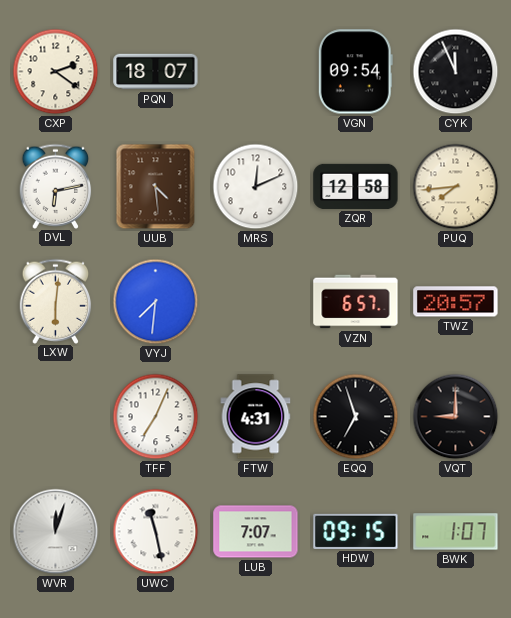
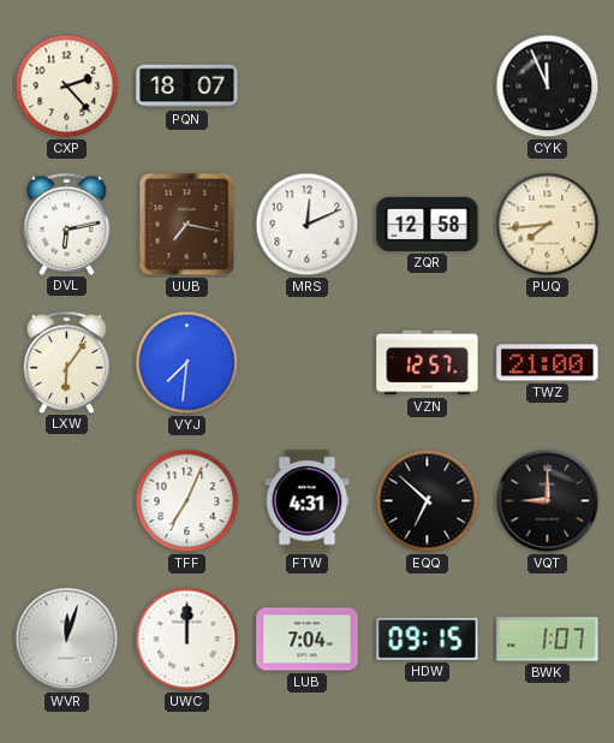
CXP: 2:21 -> 2:23 (67, 87)
VGN: 09:54 -> none (355, 72)
UUB: 4:29 -> 7:17 (187, 225)
LXW: 6:01 -> 6:06 (67, 362)
VZN: 6:57 -> 12:57 (428, 363)
TWZ: 20:57 -> 21:00 (548, 363)
EQQ: 6:57 -> 6:52 (428, 501)
UWC: 11:28 -> 12:00 (187, 640)
LUB: 7:07 -> 7:04 (308, 640)
